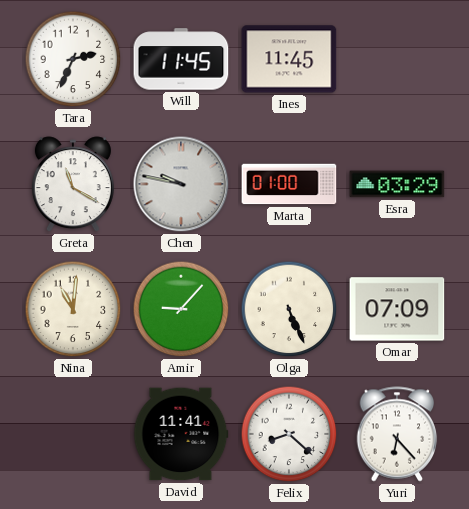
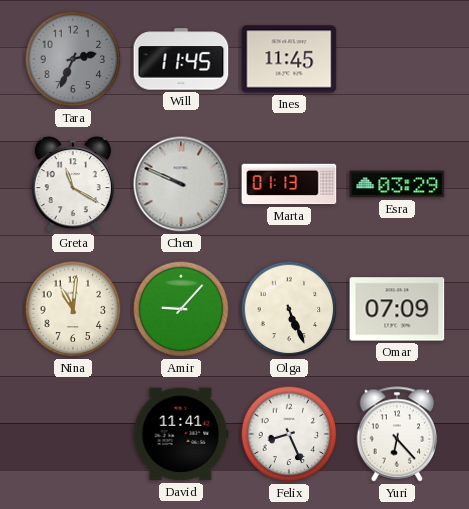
Tara dial: white -> grey (73, 59)
Chen: 9:47 -> 9:49 (181, 184)
Marta: 01:00 -> 01:13 (289, 184)
Felix: 8:22 -> 8:26 (289, 434)
